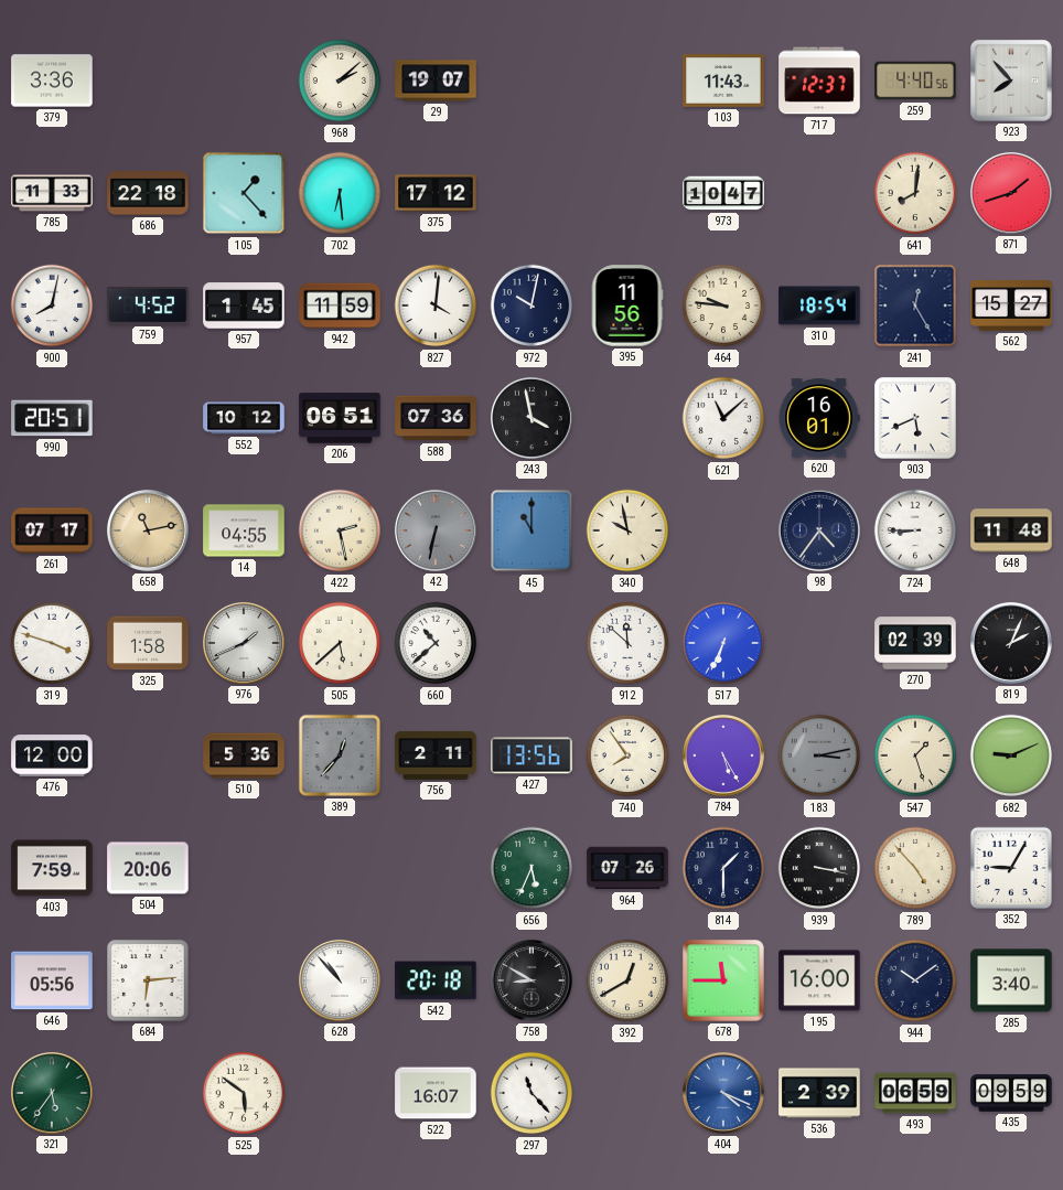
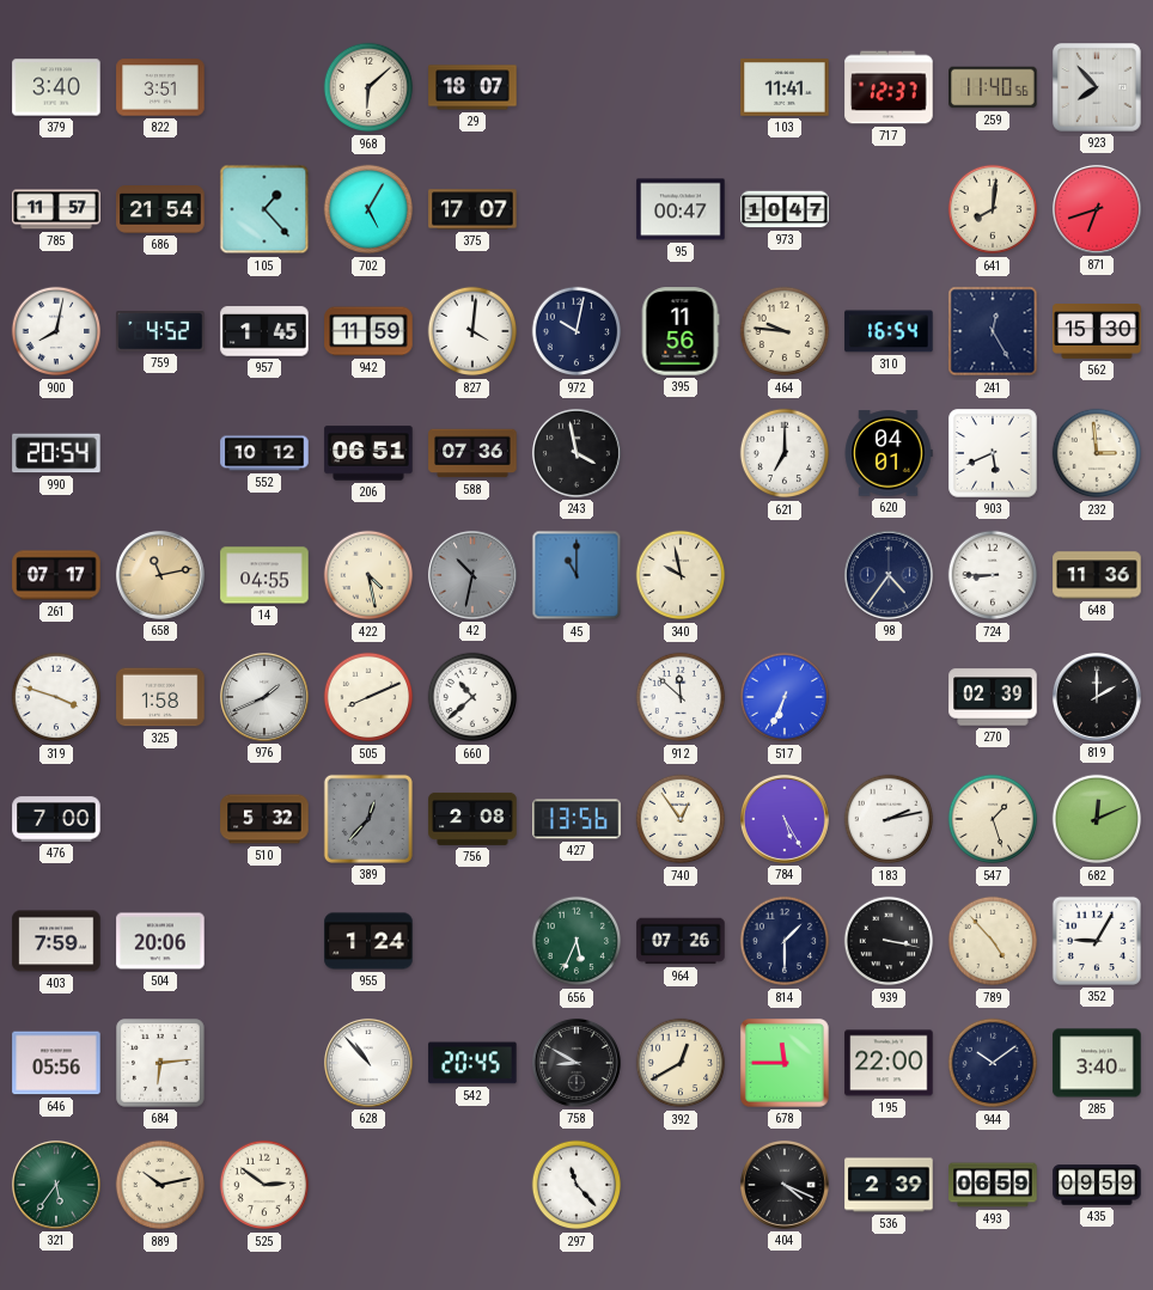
379: 3:36 -> 3:40 (56, 87)
822: none -> 3:51 (160, 87)
968: 2:08 -> 6:08 (368, 87)
29: 19:07 -> 18:07 (472, 87)
103: 11:43 -> 11:41 (785, 88)
259: 4:40 -> 11:40 (993, 87)
785: 11:33 -> 11:57 (56, 209)
686: 22:18 -> 21:54 (160, 210)
702: 6:29 -> 5:05 (368, 209)
375: 17:12 -> 17:07 (472, 209)
95: none -> 00:47 (681, 209)
871: 1:42 -> 6:42 (1097, 209)
310: 18:54 -> 16:54 (889, 331)
562: 15:27 -> 15:30 (1097, 332)
990: 20:51 -> 20:54 (56, 453)
621: 11:08 -> 7:00 (785, 453)
620: 16:01 -> 04:01 (889, 453)
232: none -> 2:59 (1097, 453)
422: 2:28 -> 4:28 (368, 575)
42: 6:32 -> 10:32 (472, 575)
648: 11:48 -> 11:36 (1097, 575)
505: 5:38 -> 8:11 (368, 697)
819: 2:04 -> 2:00 (1097, 697)
476: 12:00 -> 7:00 (56, 819)
510: 5:36 -> 5:32 (264, 819)
756: 2:11 -> 2:08 (472, 819)
740: 7:54 -> 12:54 (681, 819)
183: 3:13 -> 2:13 (889, 819)
183 dial: grey -> white (889, 819)
682: 9:11 -> 12:11 (1097, 819)
955: none -> 1:24 (368, 941)
542: 20:18 -> 20:45 (472, 1063)
195: 16:00 -> 22:00 (889, 1063)
889: none -> 10:13 (160, 1185)
525: 5:51 -> 2:51 (264, 1185)
522: 16:07 -> none (436, 1093)
404 dial: blue -> black (785, 1185)
